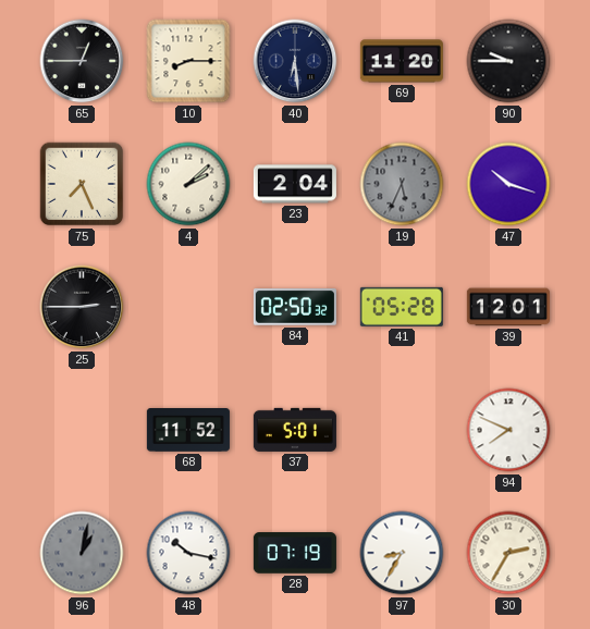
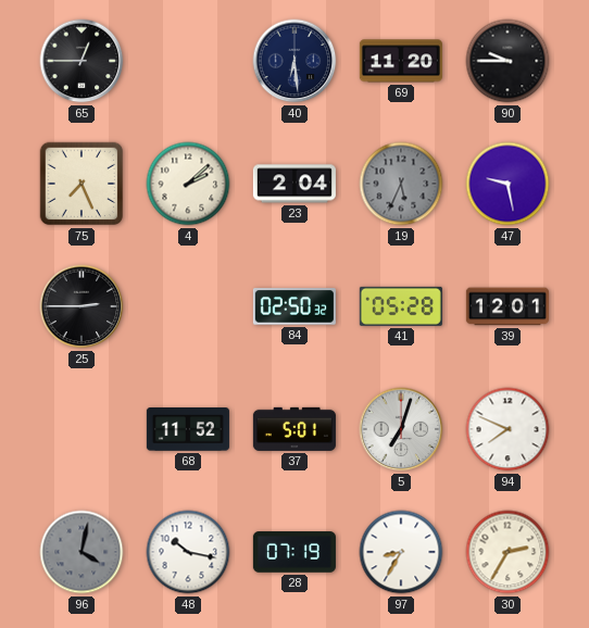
10: 8:15 -> none (188, 61)
47: 10:18 -> 9:28 (507, 184)
5: none -> 7:03 (401, 429)
96: 1:02 -> 4:02 (82, 552)
